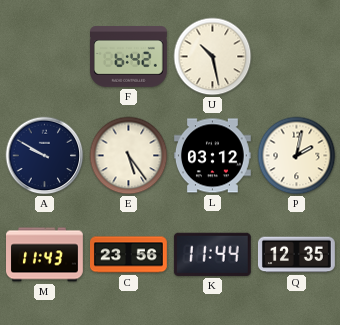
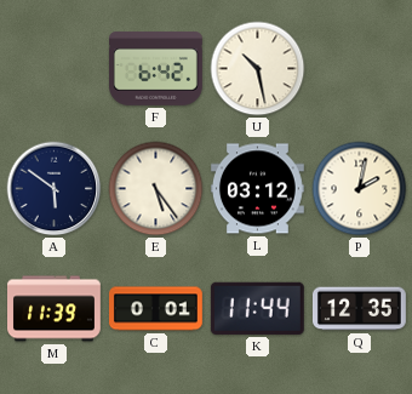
A: 9:50 -> 5:51 (55, 189)
M: 11:43 -> 11:39 (55, 309)
C: 23:56 -> 0:01 (156, 309)
